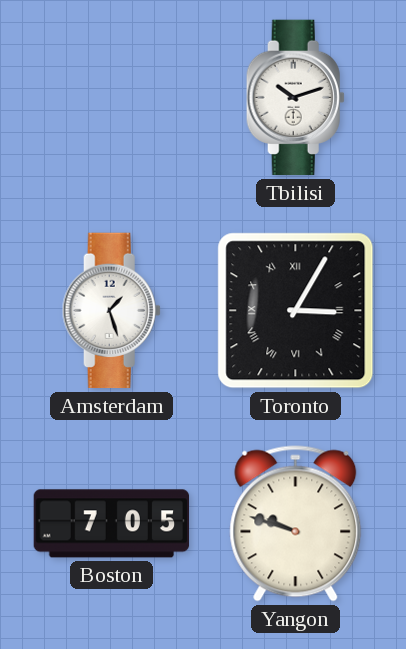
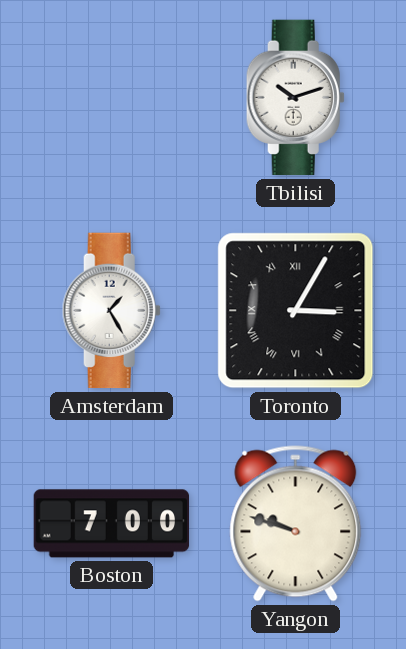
Amsterdam: 1:27 -> 1:25 (111, 311)
Boston: 7:05 -> 7:00 (112, 524)
